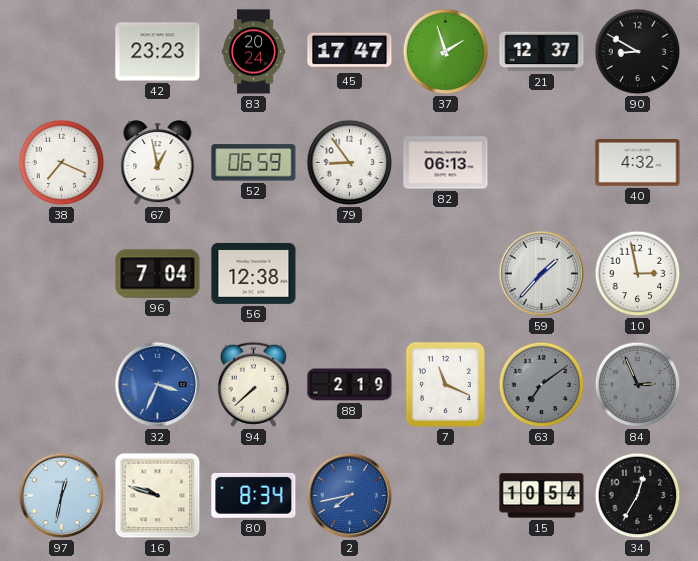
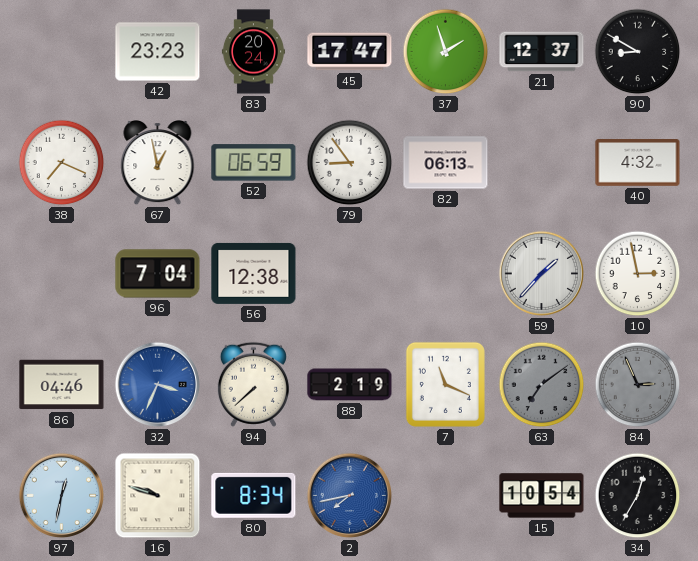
86: none -> 04:46 (62, 385)
